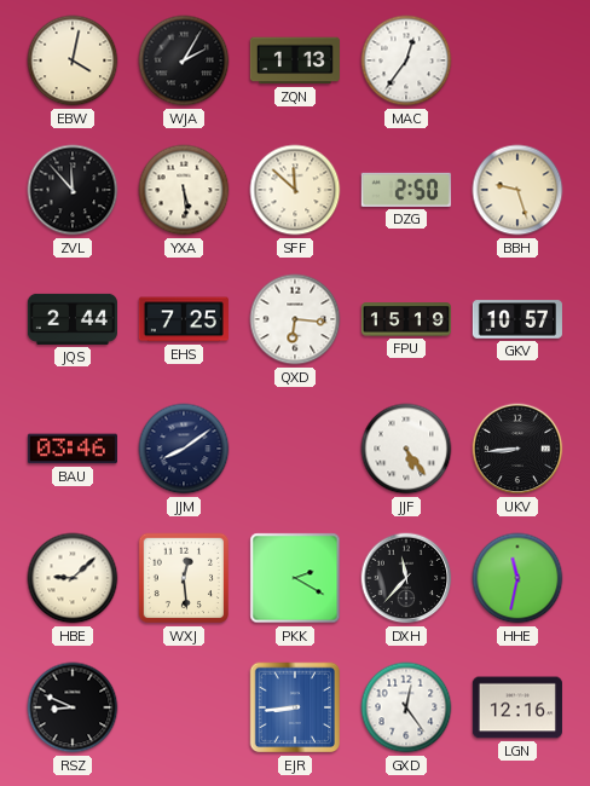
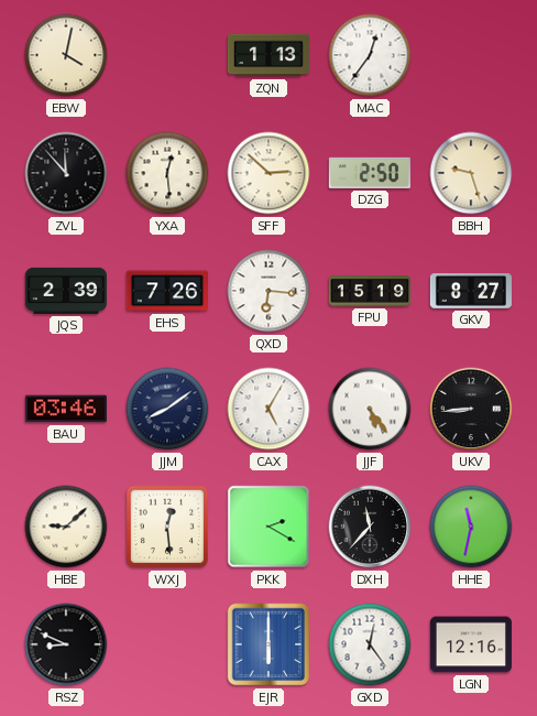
WJA: 2:05 -> none (184, 60)
YXA: 5:29 -> 12:29 (167, 173)
SFF: 11:52 -> 2:52 (268, 173)
JQS: 2:44 -> 2:39 (66, 291)
EHS: 7:25 -> 7:26 (167, 291)
GKV: 10:57 -> 8:27 (471, 291)
CAX: none -> 5:05 (268, 409)
EJR: 8:44 -> 6:00 (268, 644)
